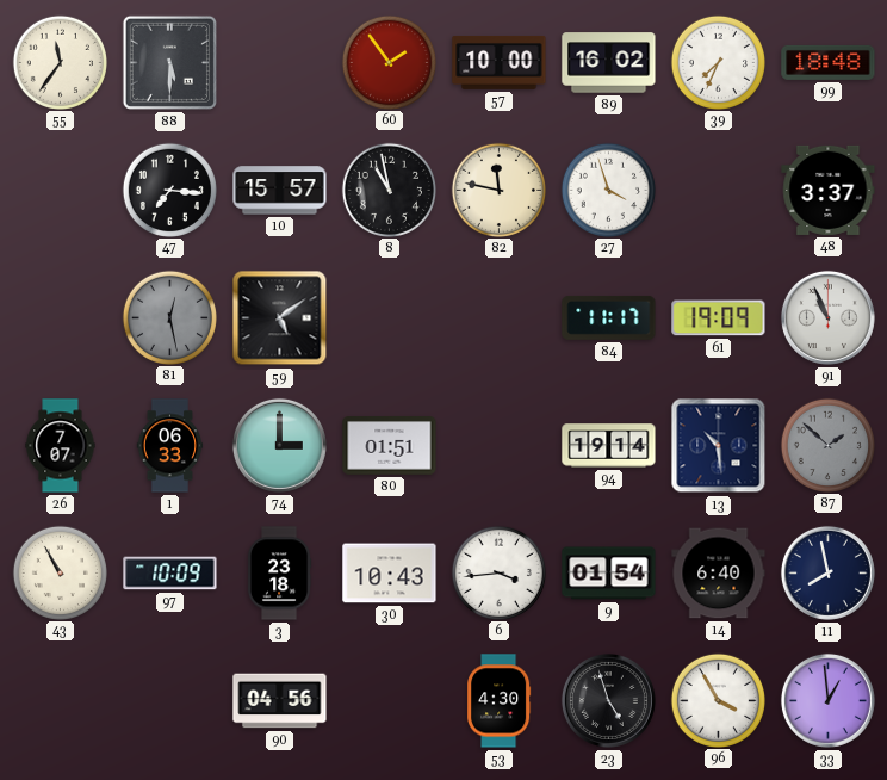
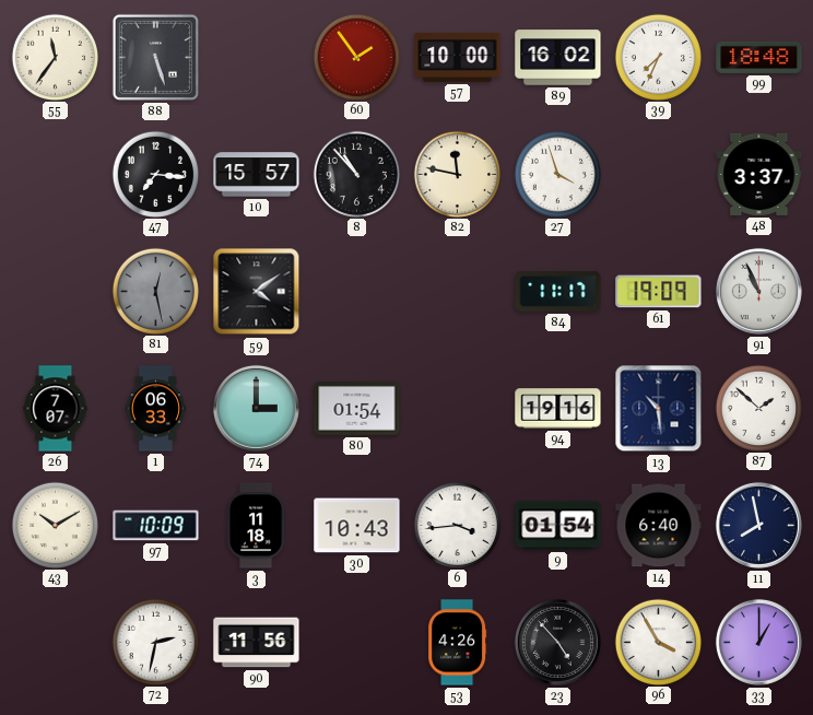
88: 5:30 -> 5:27 (155, 57)
8: 10:58 -> 10:53 (356, 174)
59: 5:09 -> 4:09 (257, 292)
80: 01:51 -> 01:54 (357, 409)
94: 19:14 -> 19:16 (558, 409)
87 dial: grey -> white (758, 408)
43: 10:55 -> 10:10 (55, 525)
3: 23:18 -> 11:18 (256, 526)
72: none -> 2:32 (155, 642)
90: 04:56 -> 11:56 (257, 643)
53: 4:30 -> 4:26 (458, 643)
23: 4:57 -> 4:53 (557, 642)
33: 12:59 -> 1:00 (758, 642)
